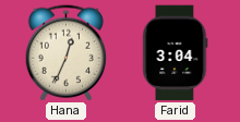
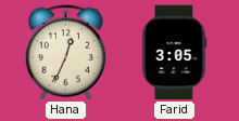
Farid: 3:04 -> 3:05 (175, 53)
